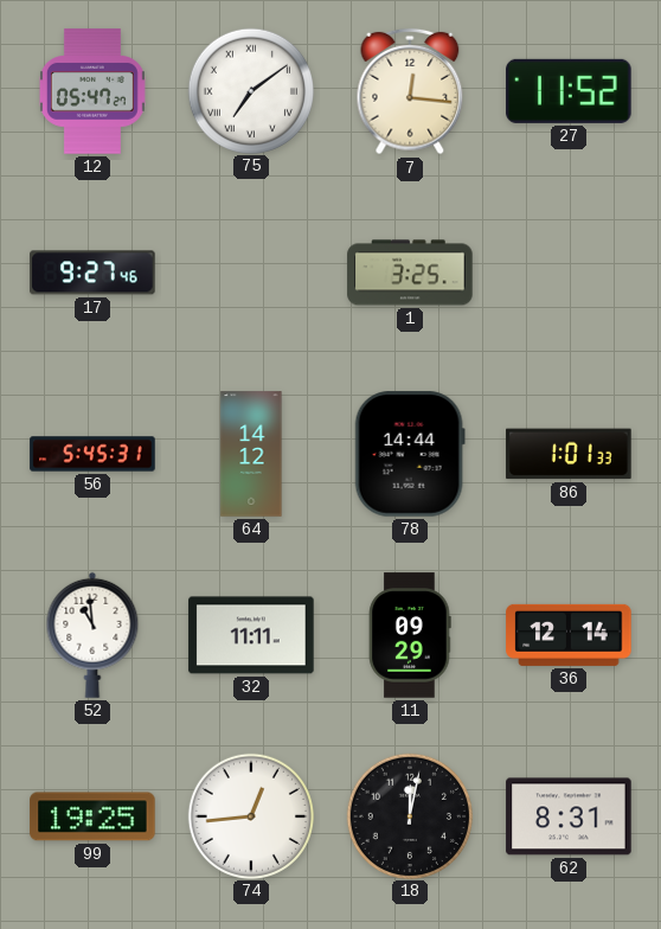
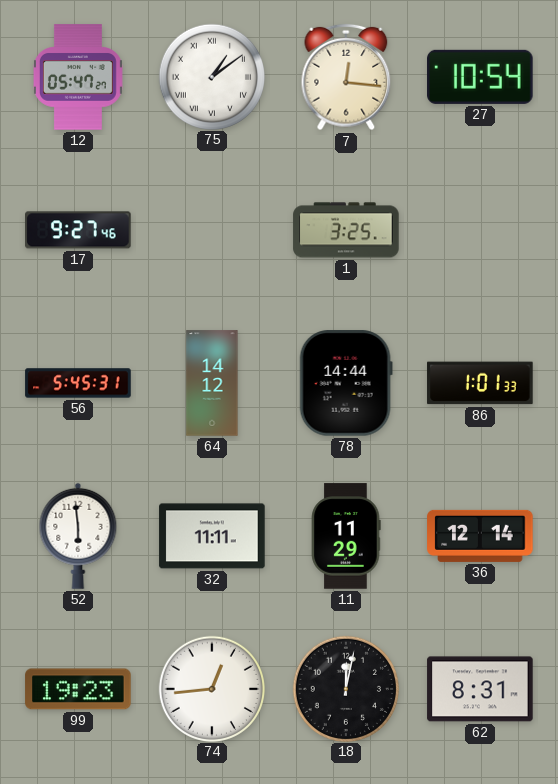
75: 7:09 -> 1:09 (211, 76)
27: 11:52 -> 10:54 (480, 77)
52: 10:59 -> 5:59 (78, 536)
11: 09:29 -> 11:29 (346, 536)
99: 19:25 -> 19:23 (78, 689)
